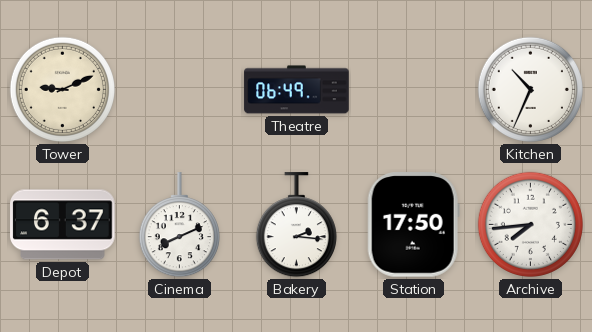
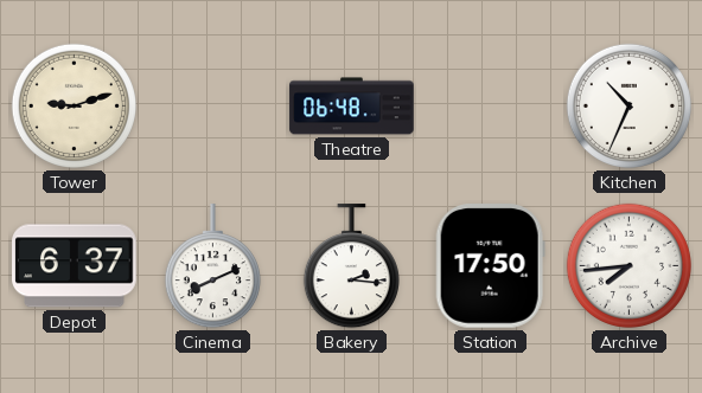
Tower: 9:11 -> 9:12 (74, 105)
Theatre: 06:49 -> 06:48 (352, 107)
